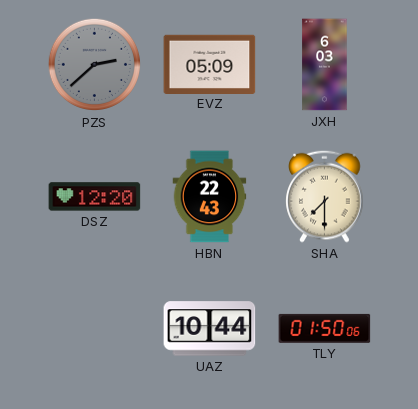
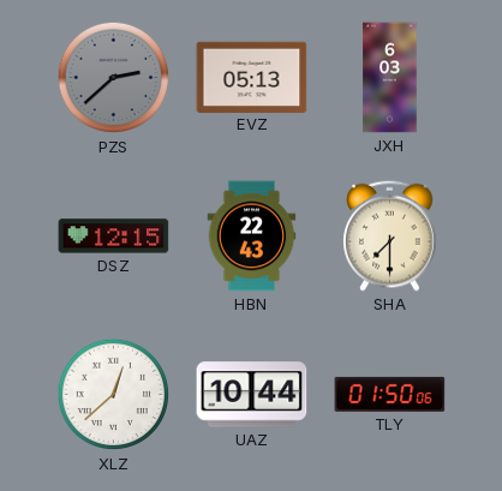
EVZ: 05:09 -> 05:13 (252, 77)
DSZ: 12:20 -> 12:15 (114, 236)
XLZ: none -> 12:38 (114, 395)
